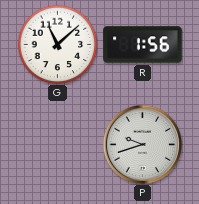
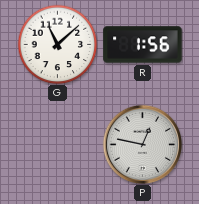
P: 9:42 -> 12:47 (142, 144)
